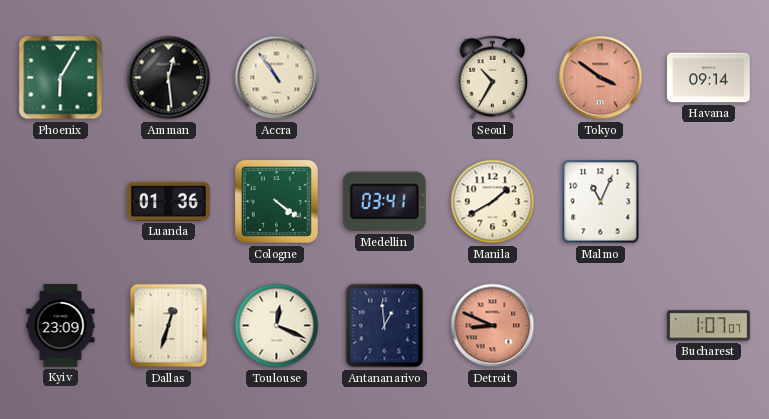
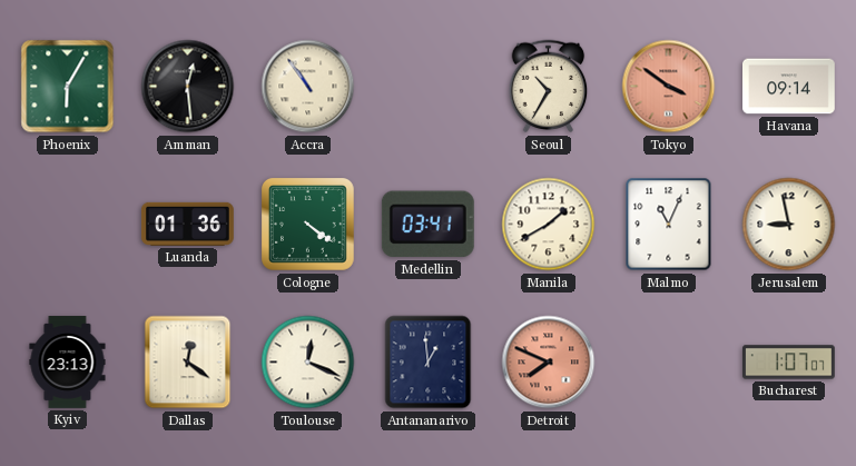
Jerusalem: none -> 8:58 (789, 225)
Kyiv: 23:09 -> 23:13 (68, 363)
Dallas: 12:33 -> 12:21 (188, 363)
Detroit: 8:49 -> 7:49 (549, 363)
